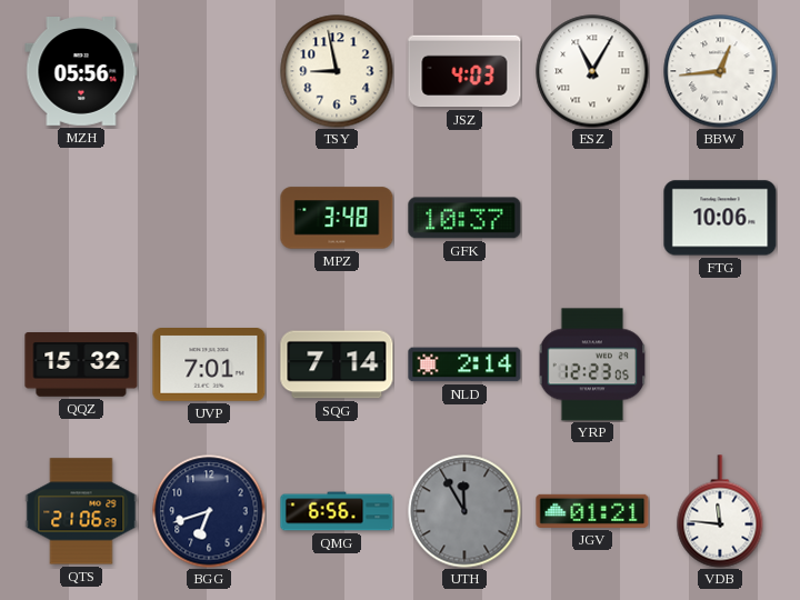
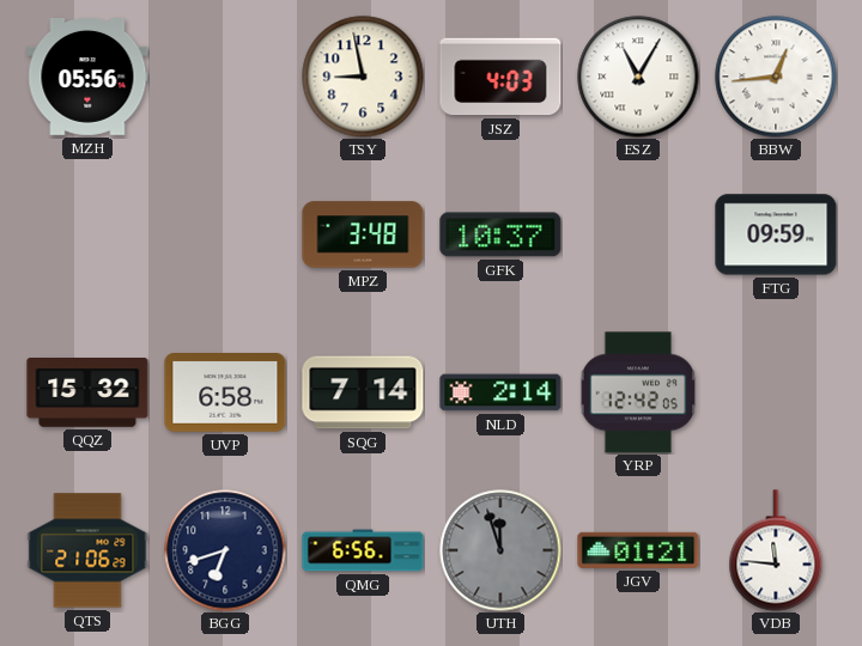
FTG: 10:06 -> 09:59 (776, 234)
UVP: 7:01 -> 6:58 (225, 394)
YRP: 12:23 -> 12:42 (638, 392)
UTH: 11:55 -> 11:57 (500, 550)
